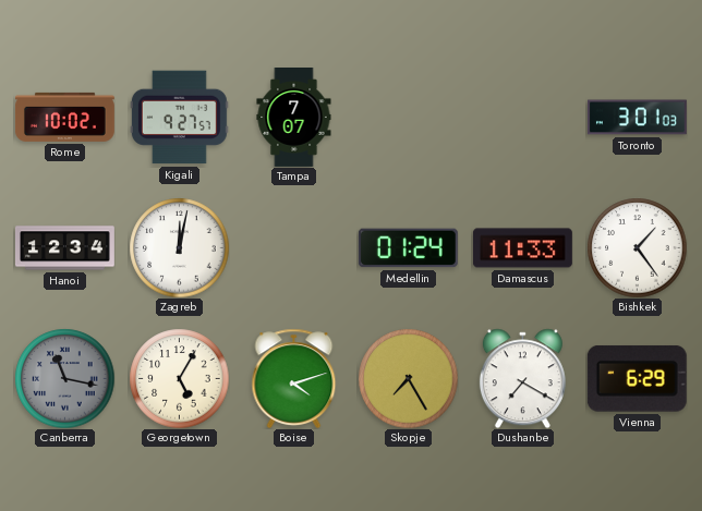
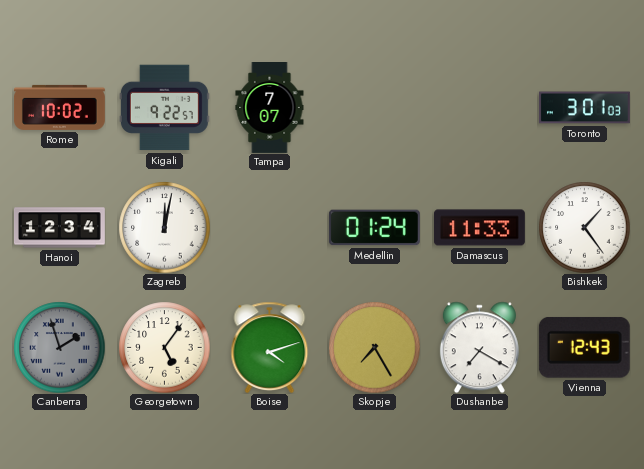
Kigali: 9:27 -> 9:22 (164, 108)
Canberra: 11:17 -> 1:57 (59, 347)
Georgetown: 5:05 -> 5:06 (164, 347)
Vienna: 6:29 -> 12:43 (584, 347)
